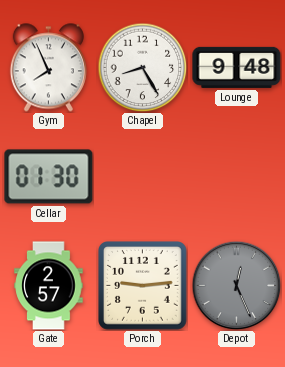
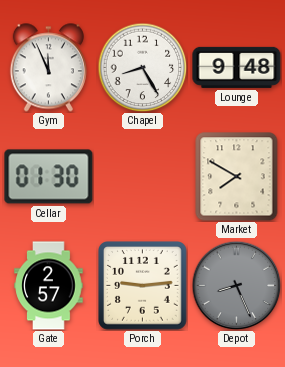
Gym: 7:56 -> 11:56 (48, 68)
Market: none -> 7:50 (237, 177)
Depot: 12:26 -> 8:26 (236, 285)
